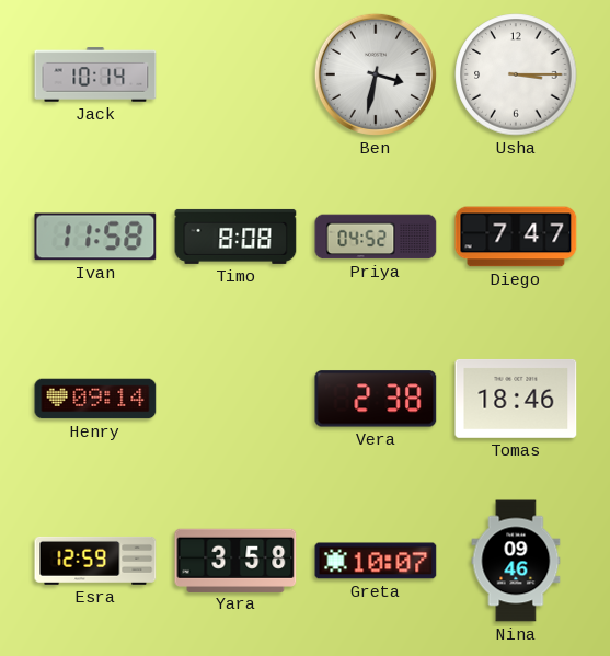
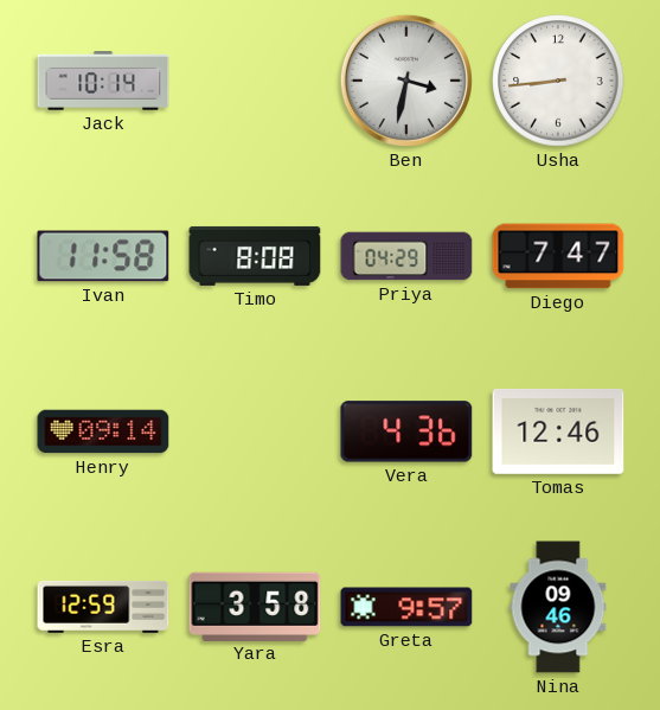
Usha: 3:15 -> 8:44 (558, 81)
Priya: 04:52 -> 04:29 (406, 256)
Vera: 2:38 -> 4:36 (406, 431)
Tomas: 18:46 -> 12:46 (558, 431)
Greta: 10:07 -> 9:57 (406, 607)
